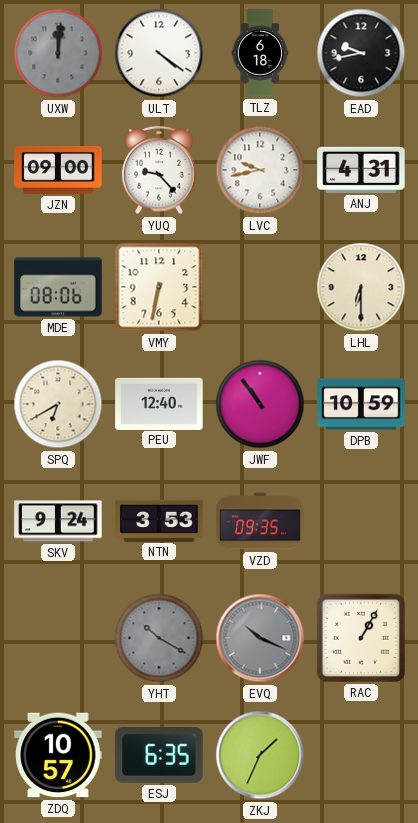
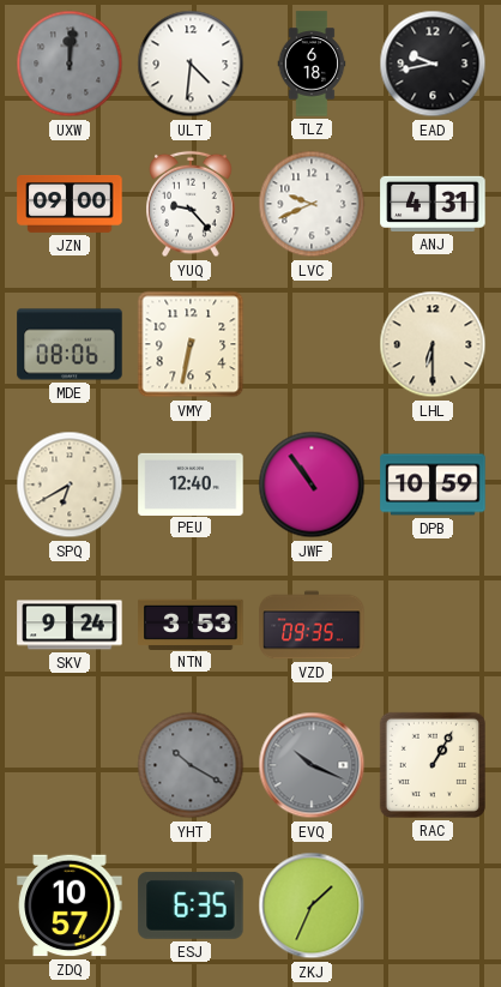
ULT: 4:21 -> 4:31 (191, 64)
LVC: 9:43 -> 9:41 (312, 204)
